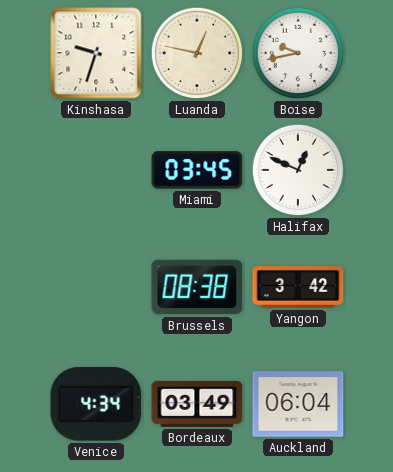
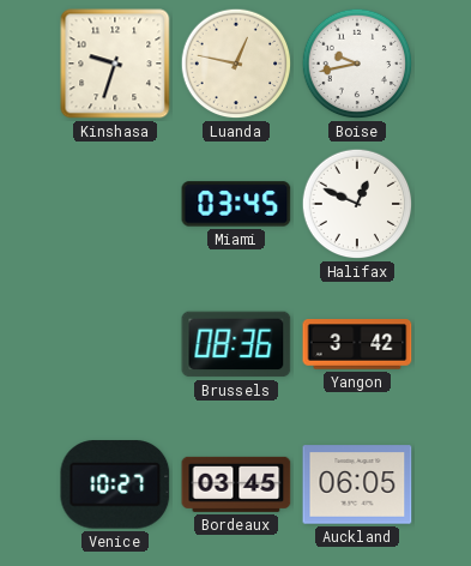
Brussels: 08:38 -> 08:36 (236, 344)
Venice: 4:34 -> 10:27 (115, 484)
Bordeaux: 03:49 -> 03:45 (236, 484)
Auckland: 06:04 -> 06:05 (357, 484)
